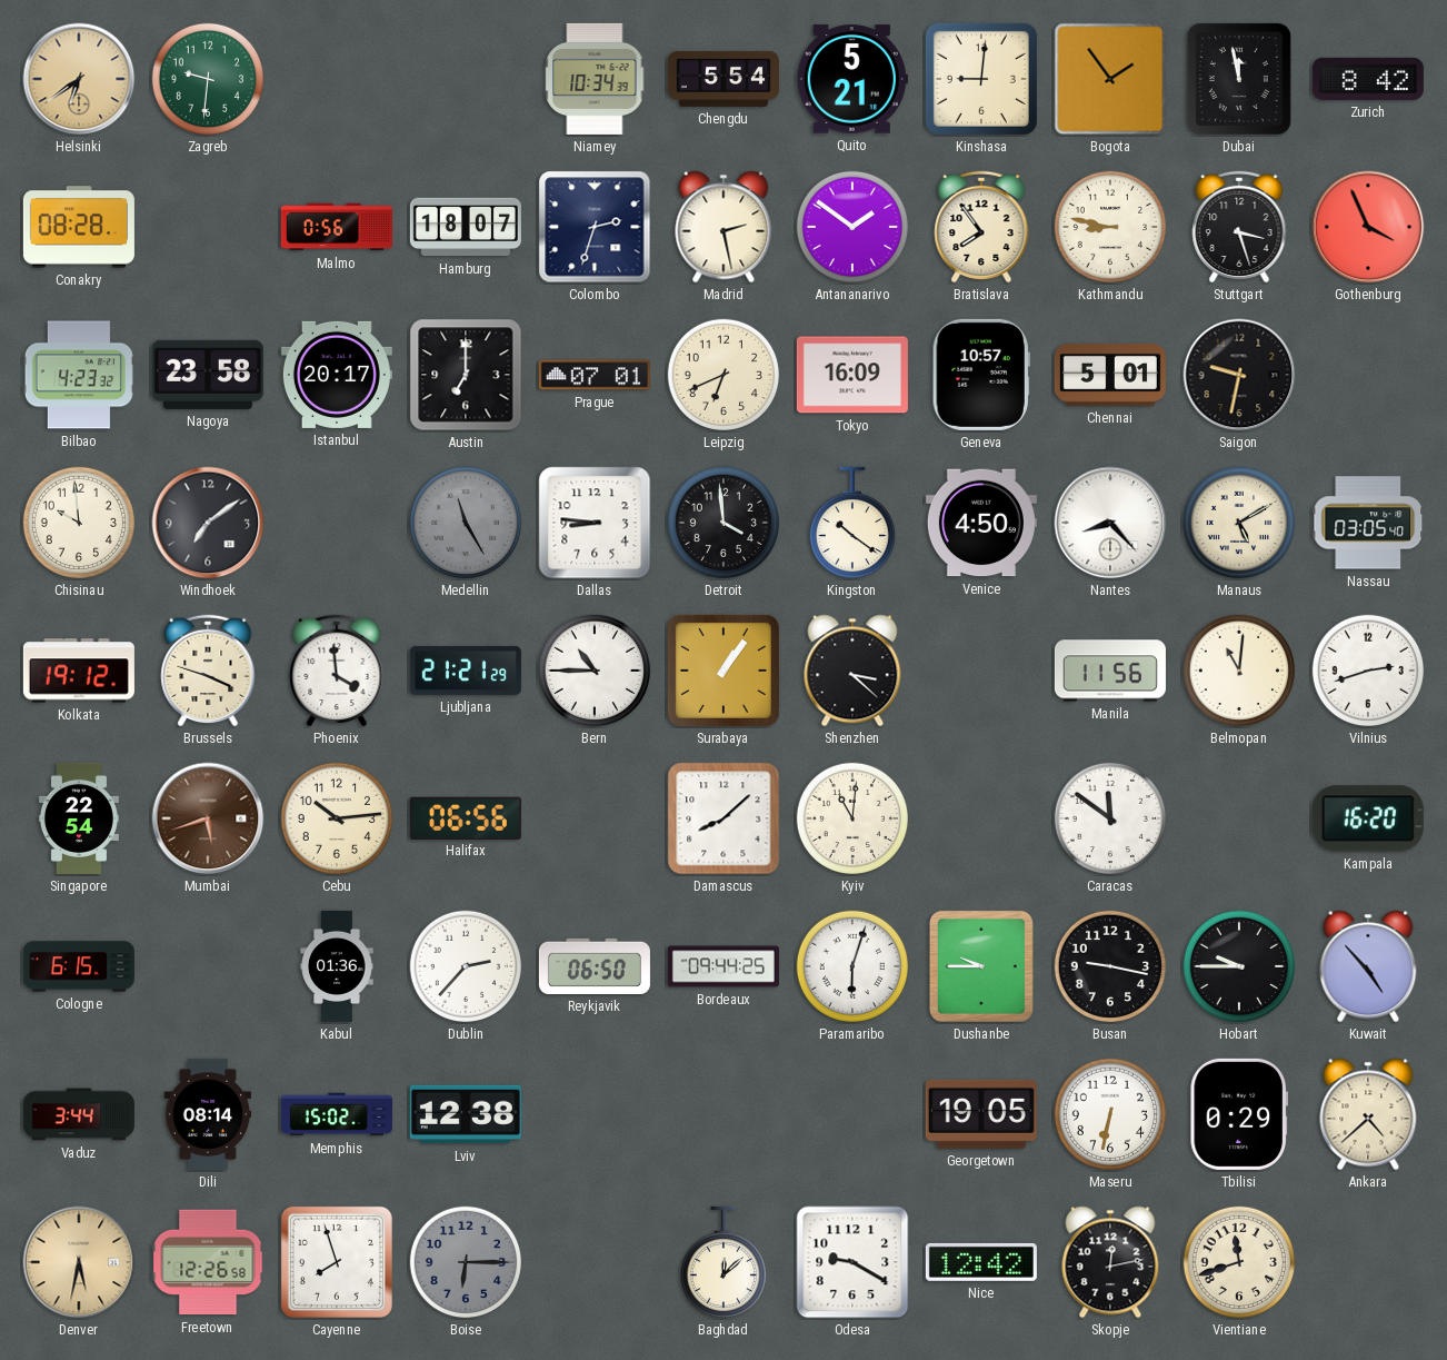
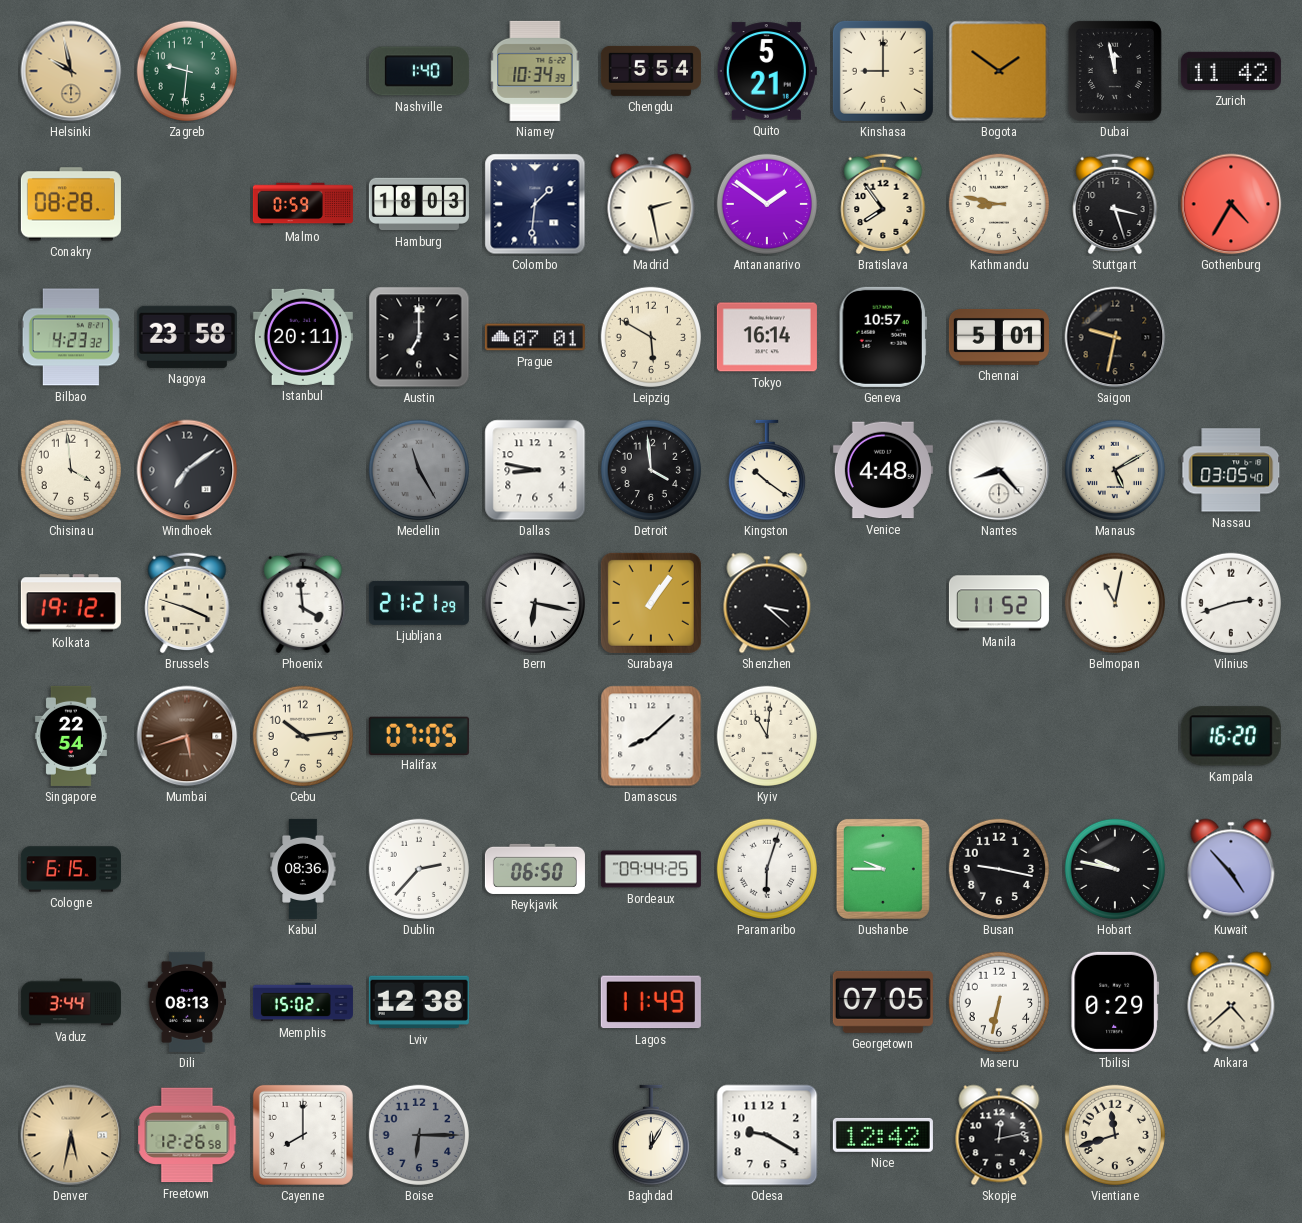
Helsinki: 6:39 -> 9:58 (71, 71)
Nashville: none -> 1:40 (419, 71)
Kinshasa: 9:01 -> 9:00 (883, 71)
Bogota: 1:54 -> 1:51 (999, 71)
Zurich: 8:42 -> 11:42 (1231, 71)
Malmo: 0:56 -> 0:59 (303, 204)
Hamburg: 18:07 -> 18:03 (419, 204)
Colombo: 2:33 -> 1:31 (535, 204)
Gothenburg: 3:56 -> 4:35 (1231, 204)
Istanbul: 20:17 -> 20:11 (303, 337)
Leipzig: 6:41 -> 5:50 (651, 337)
Tokyo: 16:09 -> 16:14 (767, 337)
Chisinau: 9:59 -> 3:59 (71, 470)
Dallas: 8:46 -> 8:47 (535, 470)
Venice: 4:50 -> 4:48 (883, 470)
Bern: 10:45 -> 6:17 (535, 603)
Manila: 11:56 -> 11:52 (999, 603)
Belmopan: 11:01 -> 11:02 (1115, 603)
Halifax: 06:56 -> 07:05 (419, 735)
Caracas: 11:51 -> none (1110, 818)
Kabul: 01:36 -> 08:36 (303, 869)
Hobart: 9:45 -> 9:47 (1115, 869)
Dili: 08:14 -> 08:13 (186, 1002)
Lagos: none -> 11:49 (651, 1002)
Georgetown: 19:05 -> 07:05 (883, 1002)
Cayenne: 7:57 -> 8:00 (303, 1135)
Baghdad: 12:08 -> 12:05 (650, 1135)
